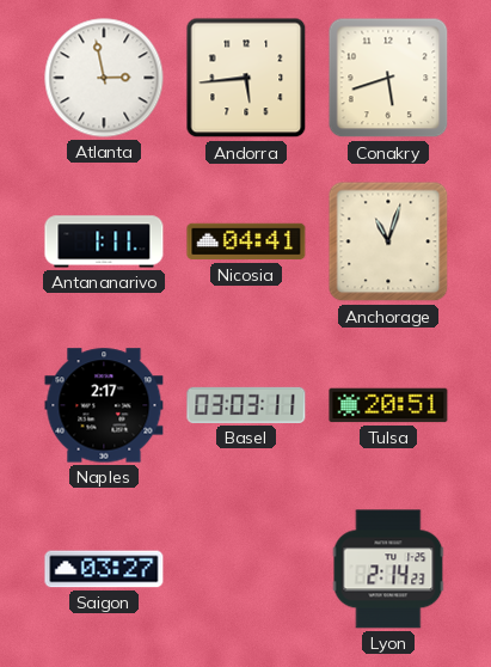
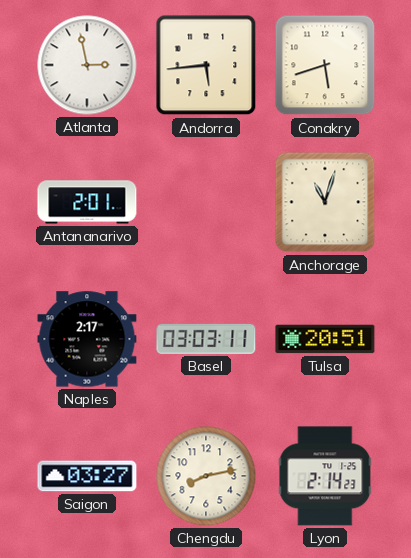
Antananarivo: 1:11 -> 2:01 (87, 202)
Nicosia: 04:41 -> none (246, 241)
Chengdu: none -> 8:13 (206, 476)
